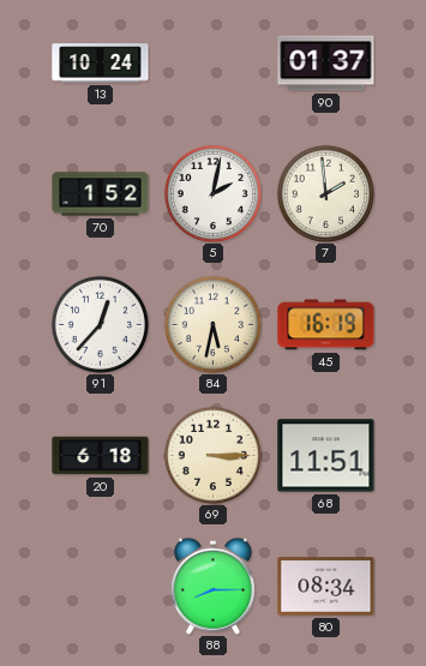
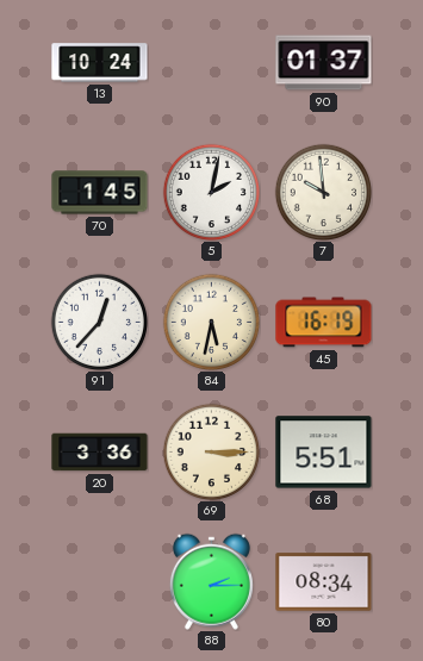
70: 1:52 -> 1:45 (100, 193)
7: 1:59 -> 9:59 (323, 192)
20: 6:18 -> 3:36 (100, 453)
68: 11:51 -> 5:51 (324, 453)
88: 8:15 -> 2:15 (211, 581)
